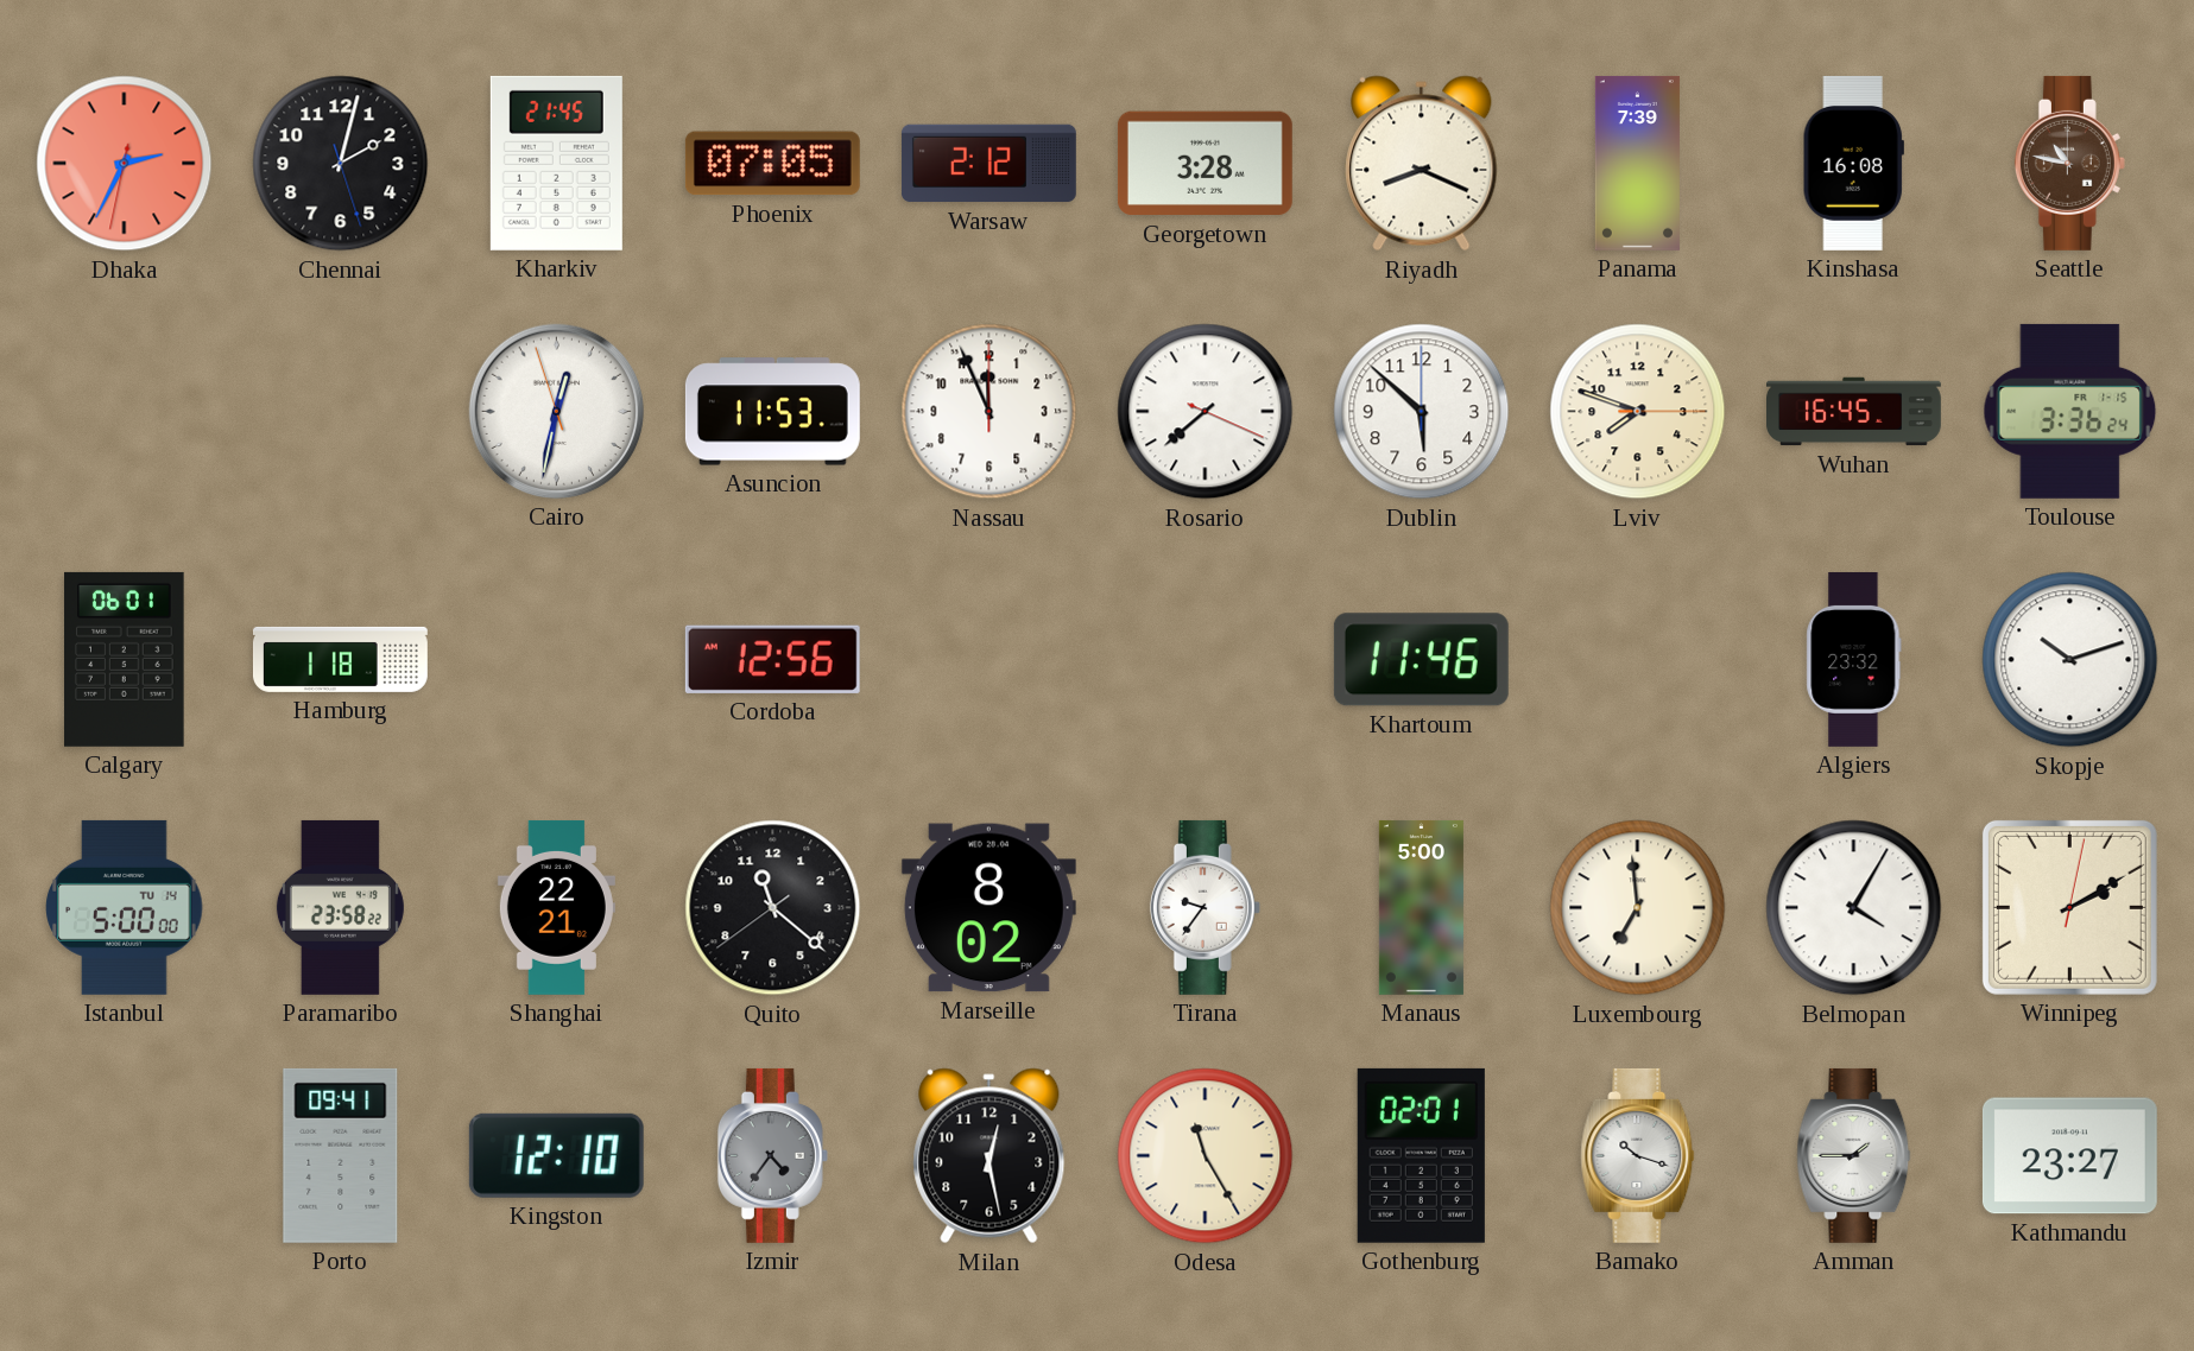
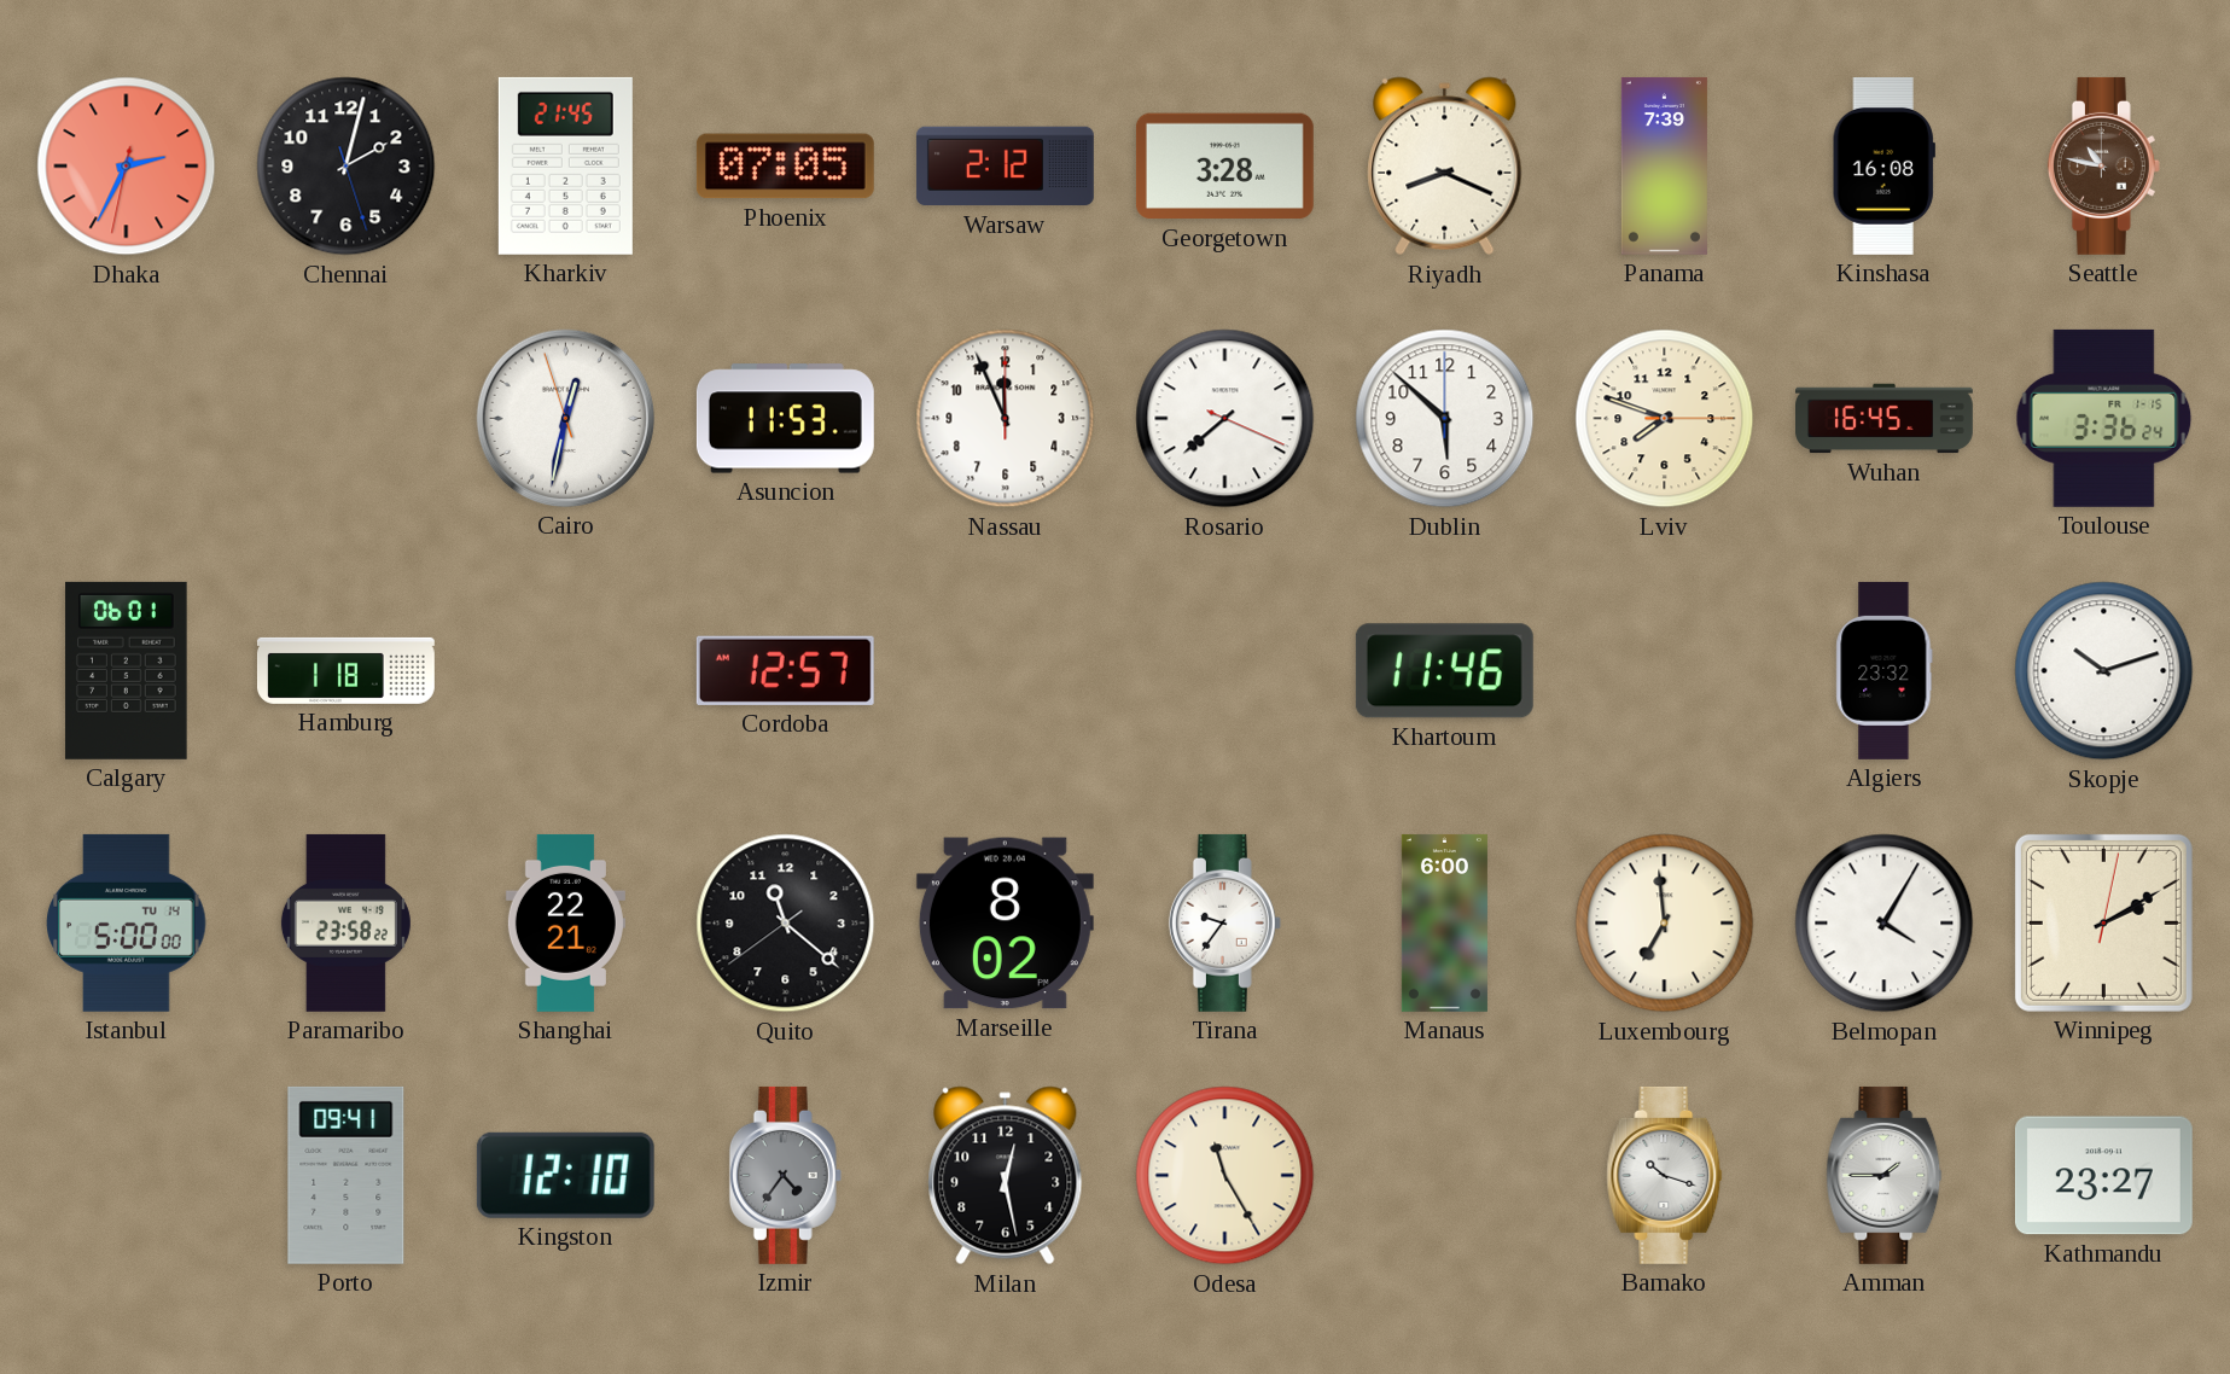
Cordoba: 12:56 -> 12:57 (785, 670)
Manaus: 5:00 -> 6:00 (1444, 922)
Gothenburg: 02:01 -> none (1421, 1155)
